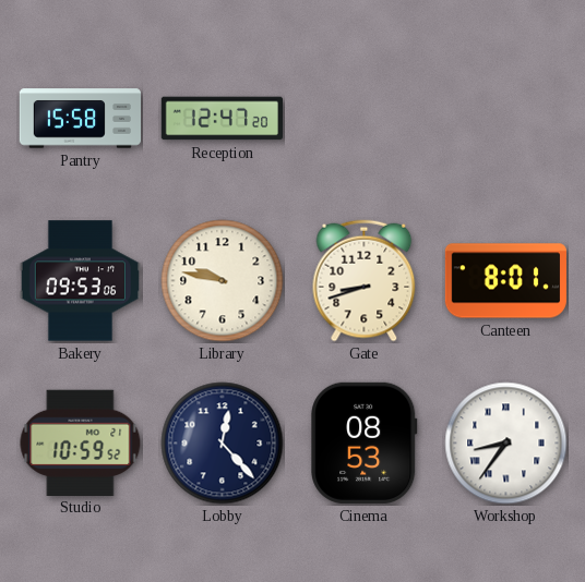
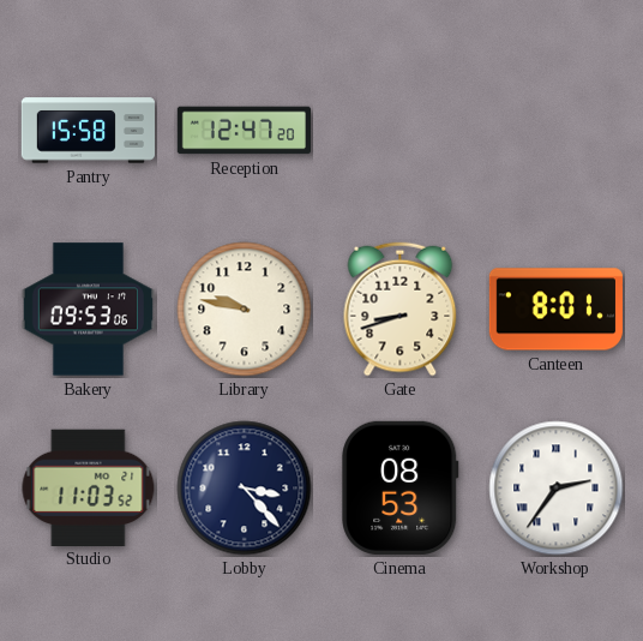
Studio: 10:59 -> 11:03 (89, 487)
Lobby: 12:23 -> 3:23 (245, 489)
Workshop: 8:36 -> 2:36 (557, 489)
